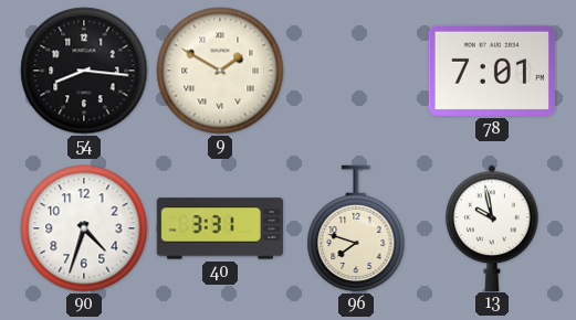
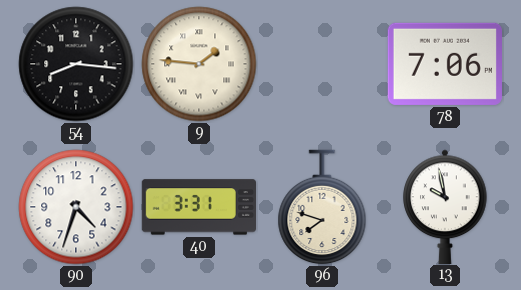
9: 1:50 -> 1:46 (199, 64)
78: 7:01 -> 7:06 (445, 64)
